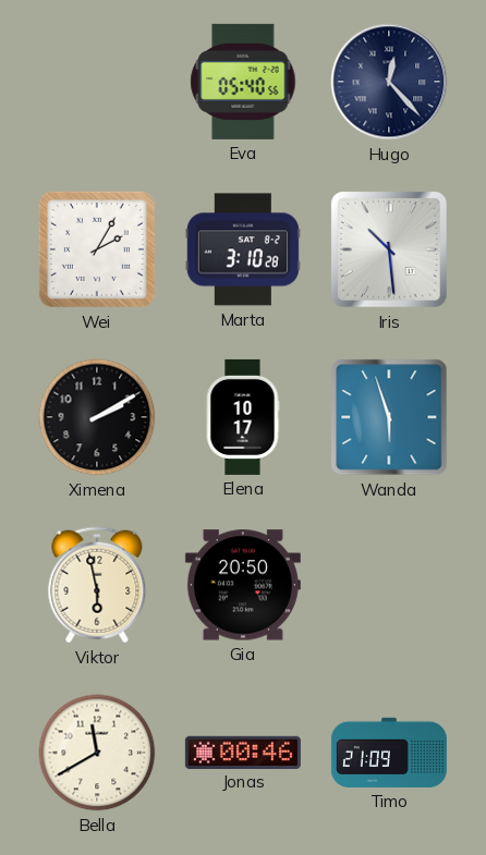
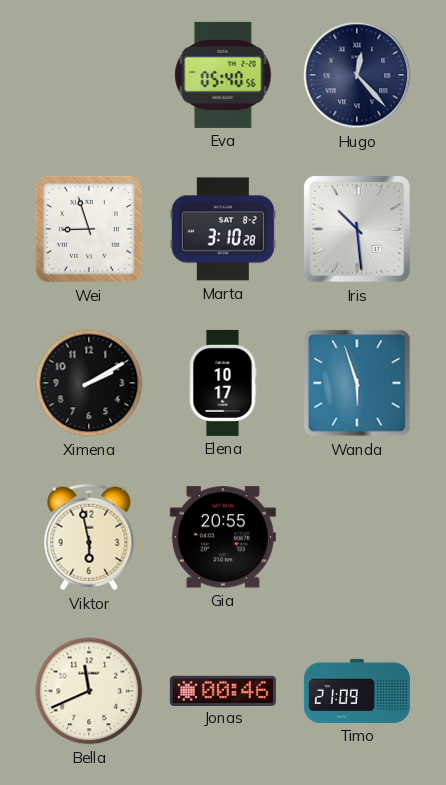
Wei: 2:05 -> 8:57 (89, 229)
Gia: 20:50 -> 20:55 (223, 537)
Bella: 11:40 -> 11:41 (89, 691)
